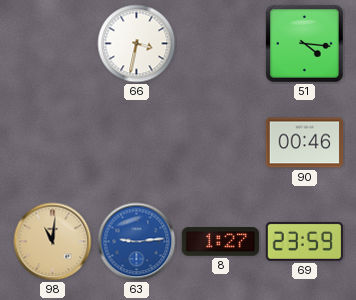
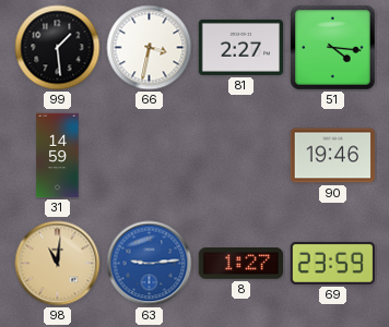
99: none -> 1:29 (58, 48)
81: none -> 2:27 (241, 47)
31: none -> 14:59 (58, 156)
90: 00:46 -> 19:46 (333, 156)
